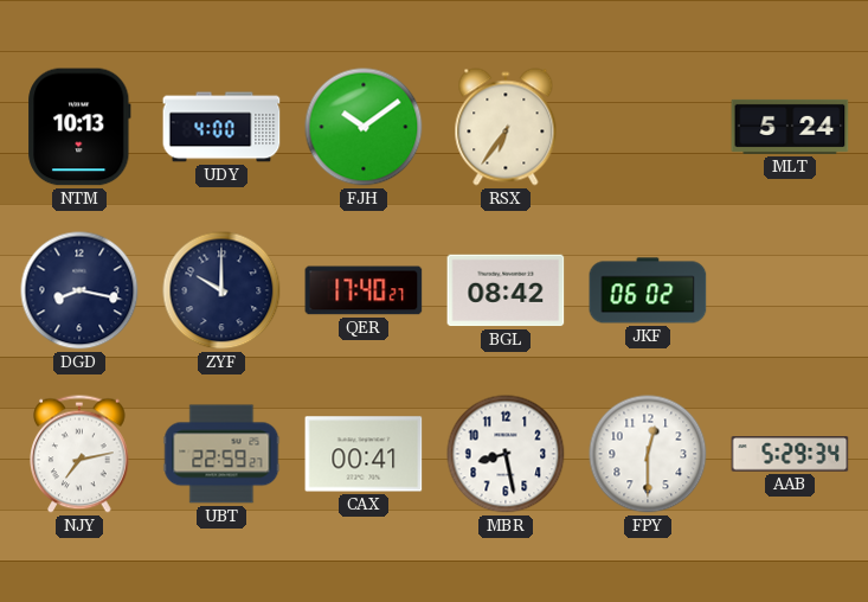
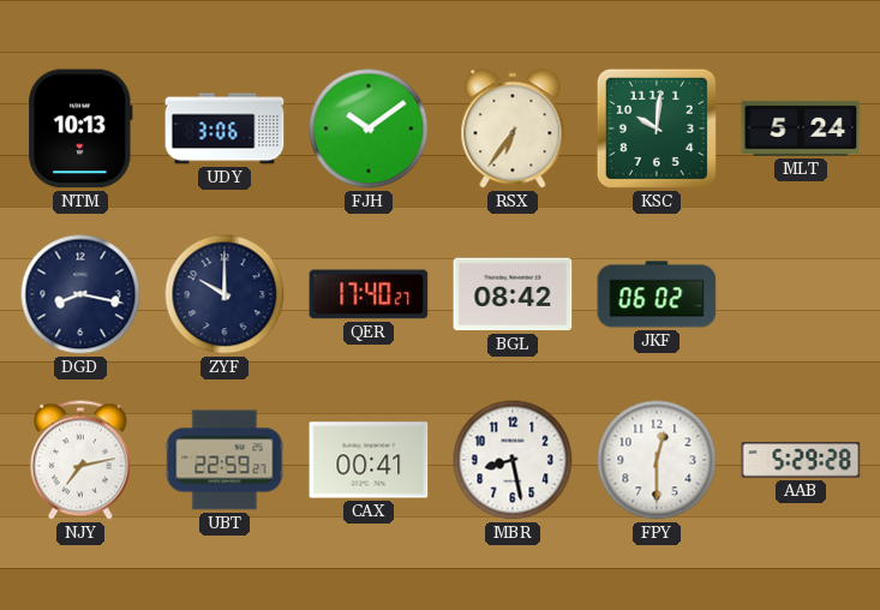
UDY: 4:00 -> 3:06 (225, 128)
KSC: none -> 10:01 (657, 128)
AAB: 5:29:34 -> 5:29:28 (801, 460)
